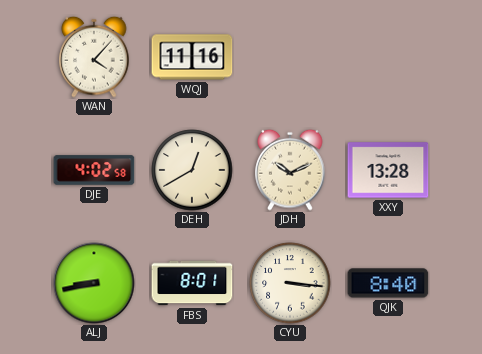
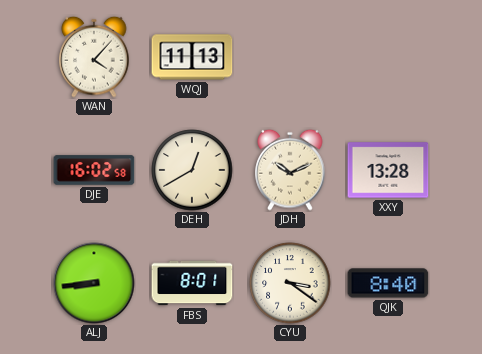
WQJ: 11:16 -> 11:13 (192, 57)
DJE: 4:02 -> 16:02 (94, 170)
ALJ: 8:43 -> 8:44 (94, 283)
CYU: 3:16 -> 3:21 (290, 283)
